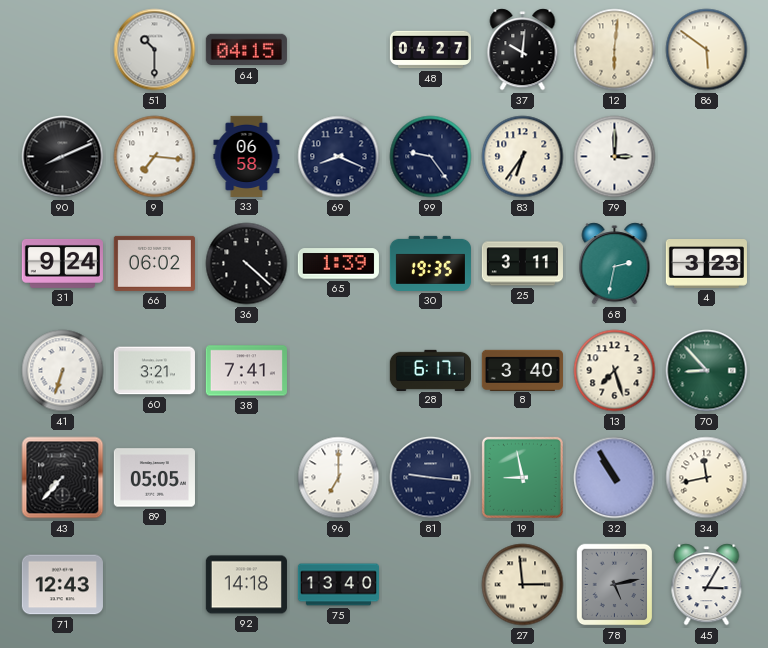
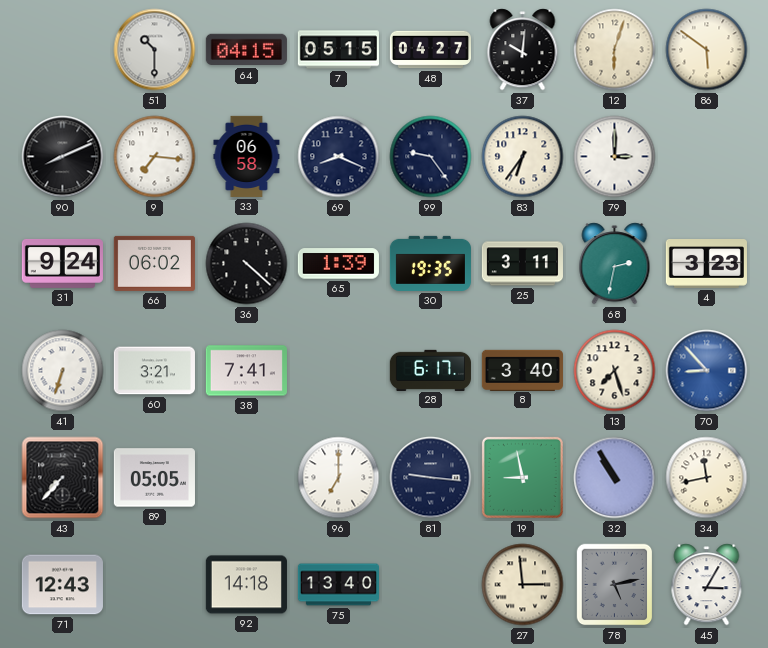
7: none -> 05:15 (338, 50)
12: 6:01 -> 6:03 (615, 50)
70 dial: green -> blue (707, 371)
